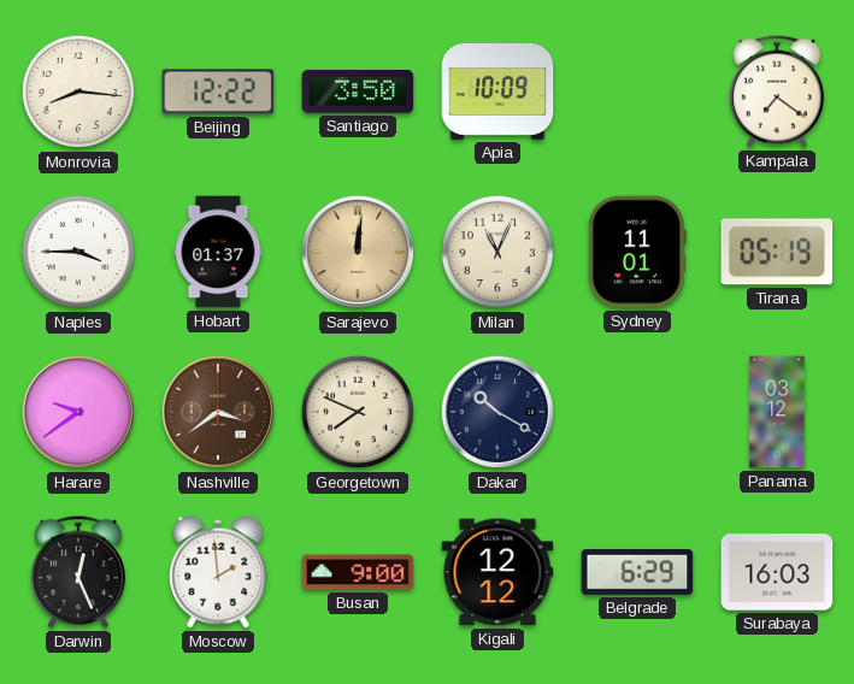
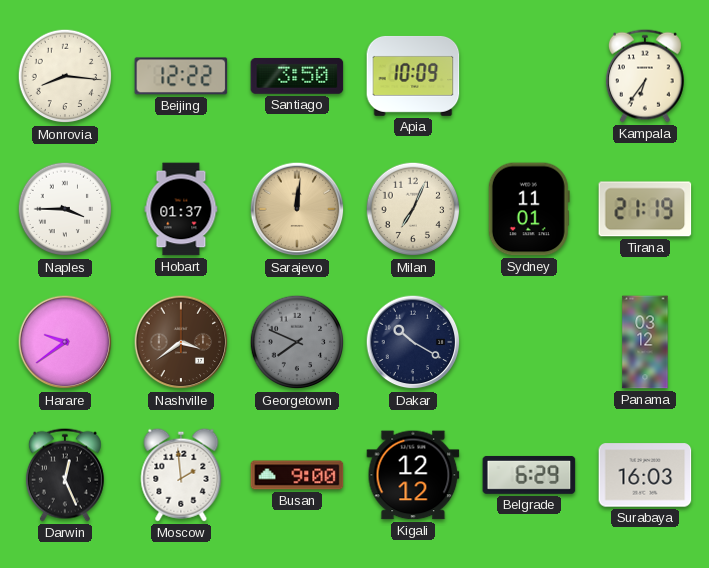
Kampala: 7:21 -> 6:36 (645, 76)
Milan: 11:04 -> 7:04 (413, 209)
Tirana: 05:19 -> 21:19 (645, 209)
Georgetown dial: cream -> grey (297, 342)
